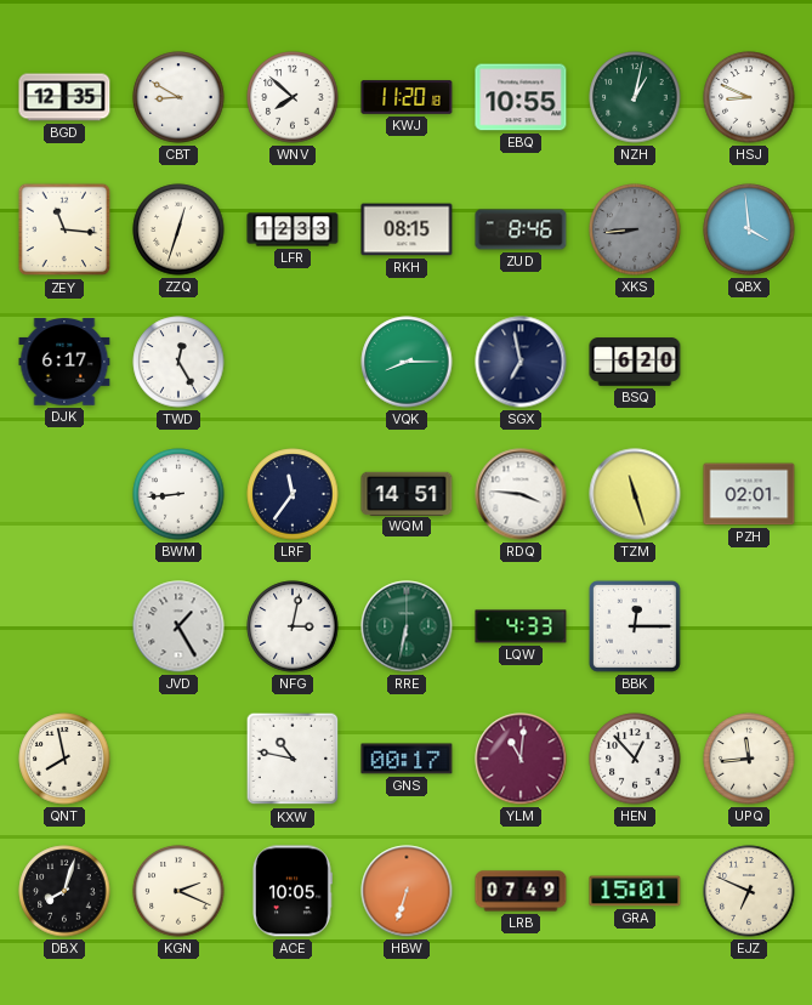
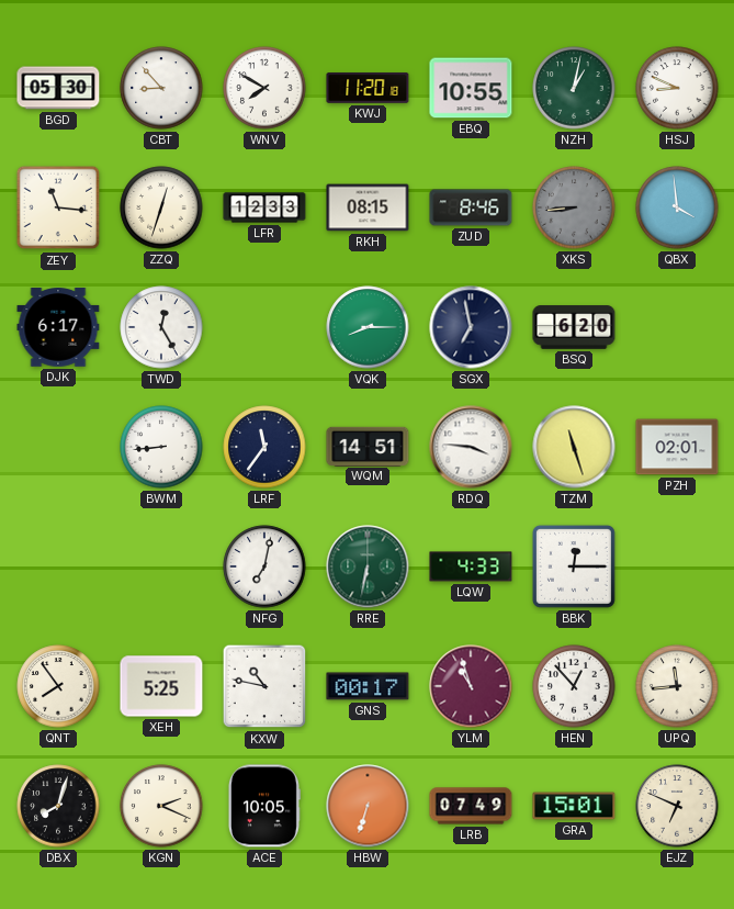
BGD: 12:35 -> 05:30 (58, 88)
CBT: 8:50 -> 8:53 (161, 88)
WNV: 7:52 -> 7:50 (264, 88)
JVD: 1:25 -> none (178, 626)
NFG: 3:02 -> 7:02 (264, 566)
QNT: 7:58 -> 7:54 (58, 686)
XEH: none -> 5:25 (161, 686)
YLM: 11:01 -> 10:57 (471, 686)
